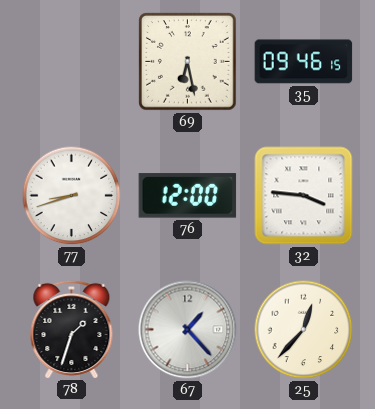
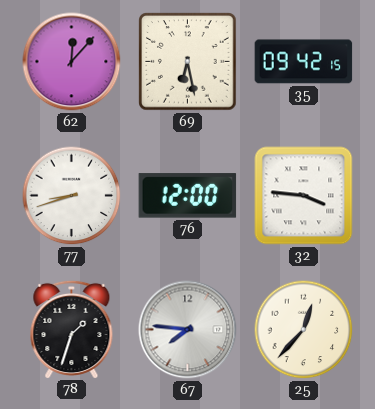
62: none -> 12:07 (72, 62)
35: 09:46 -> 09:42 (304, 62)
67: 1:23 -> 7:46 (188, 330)
